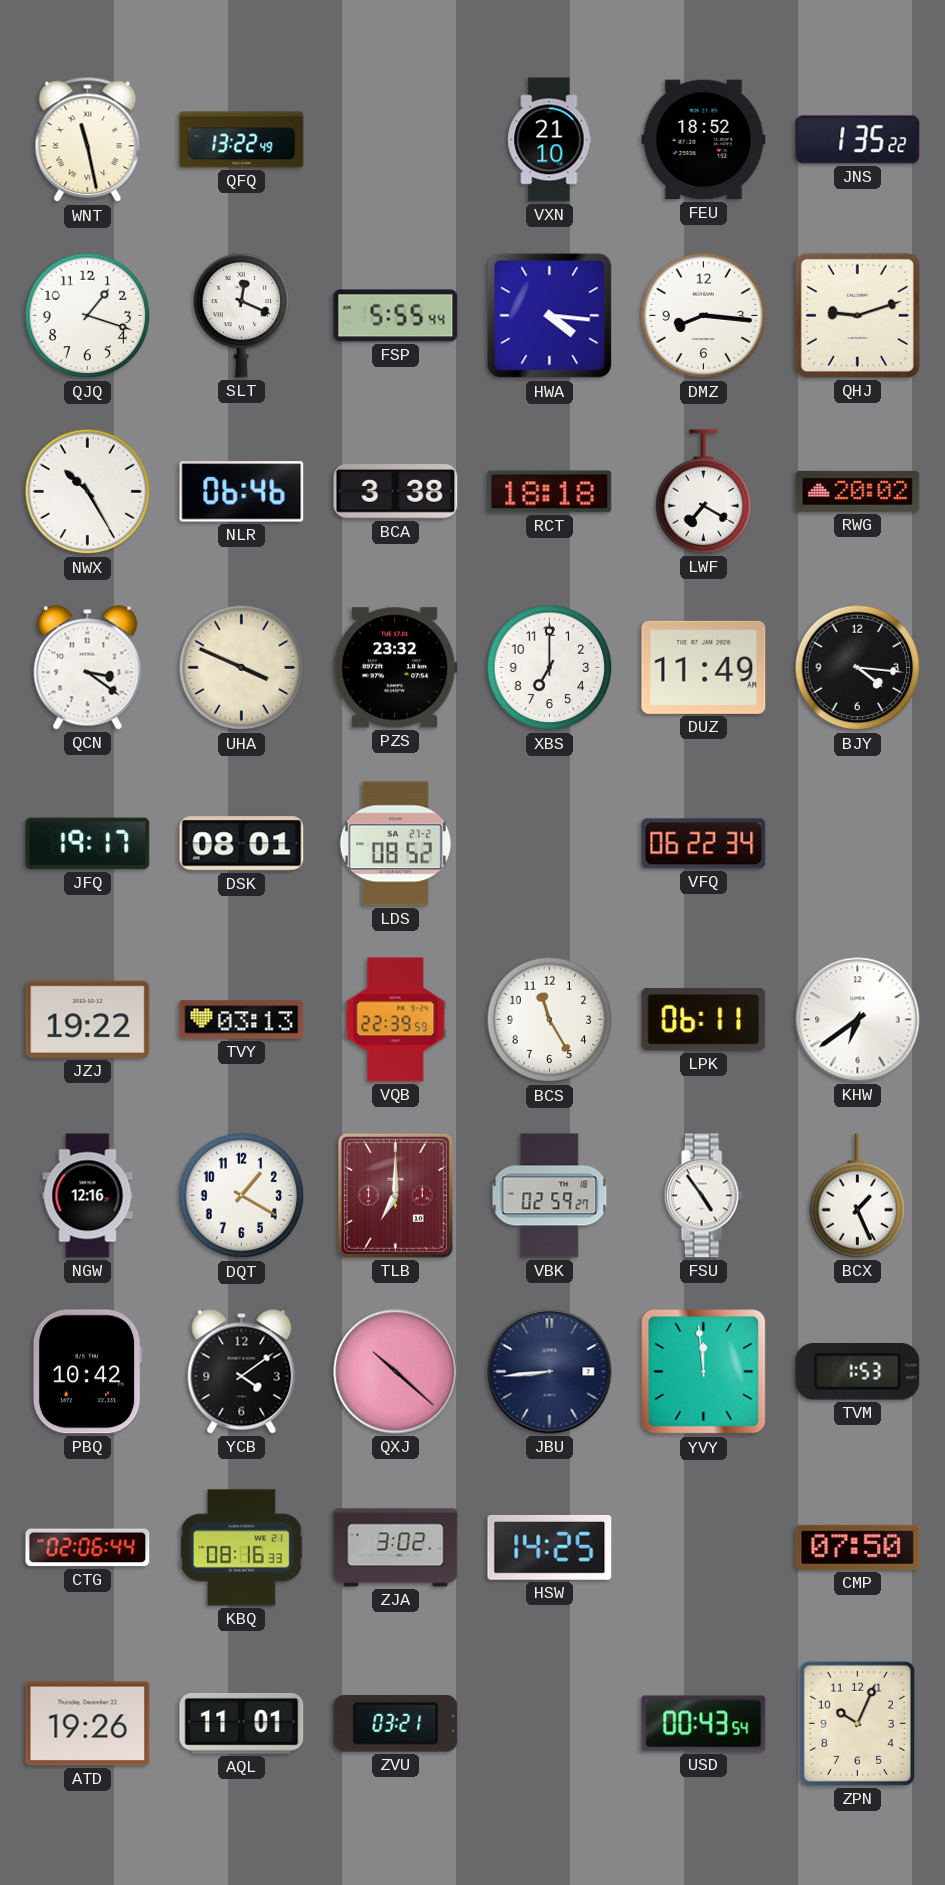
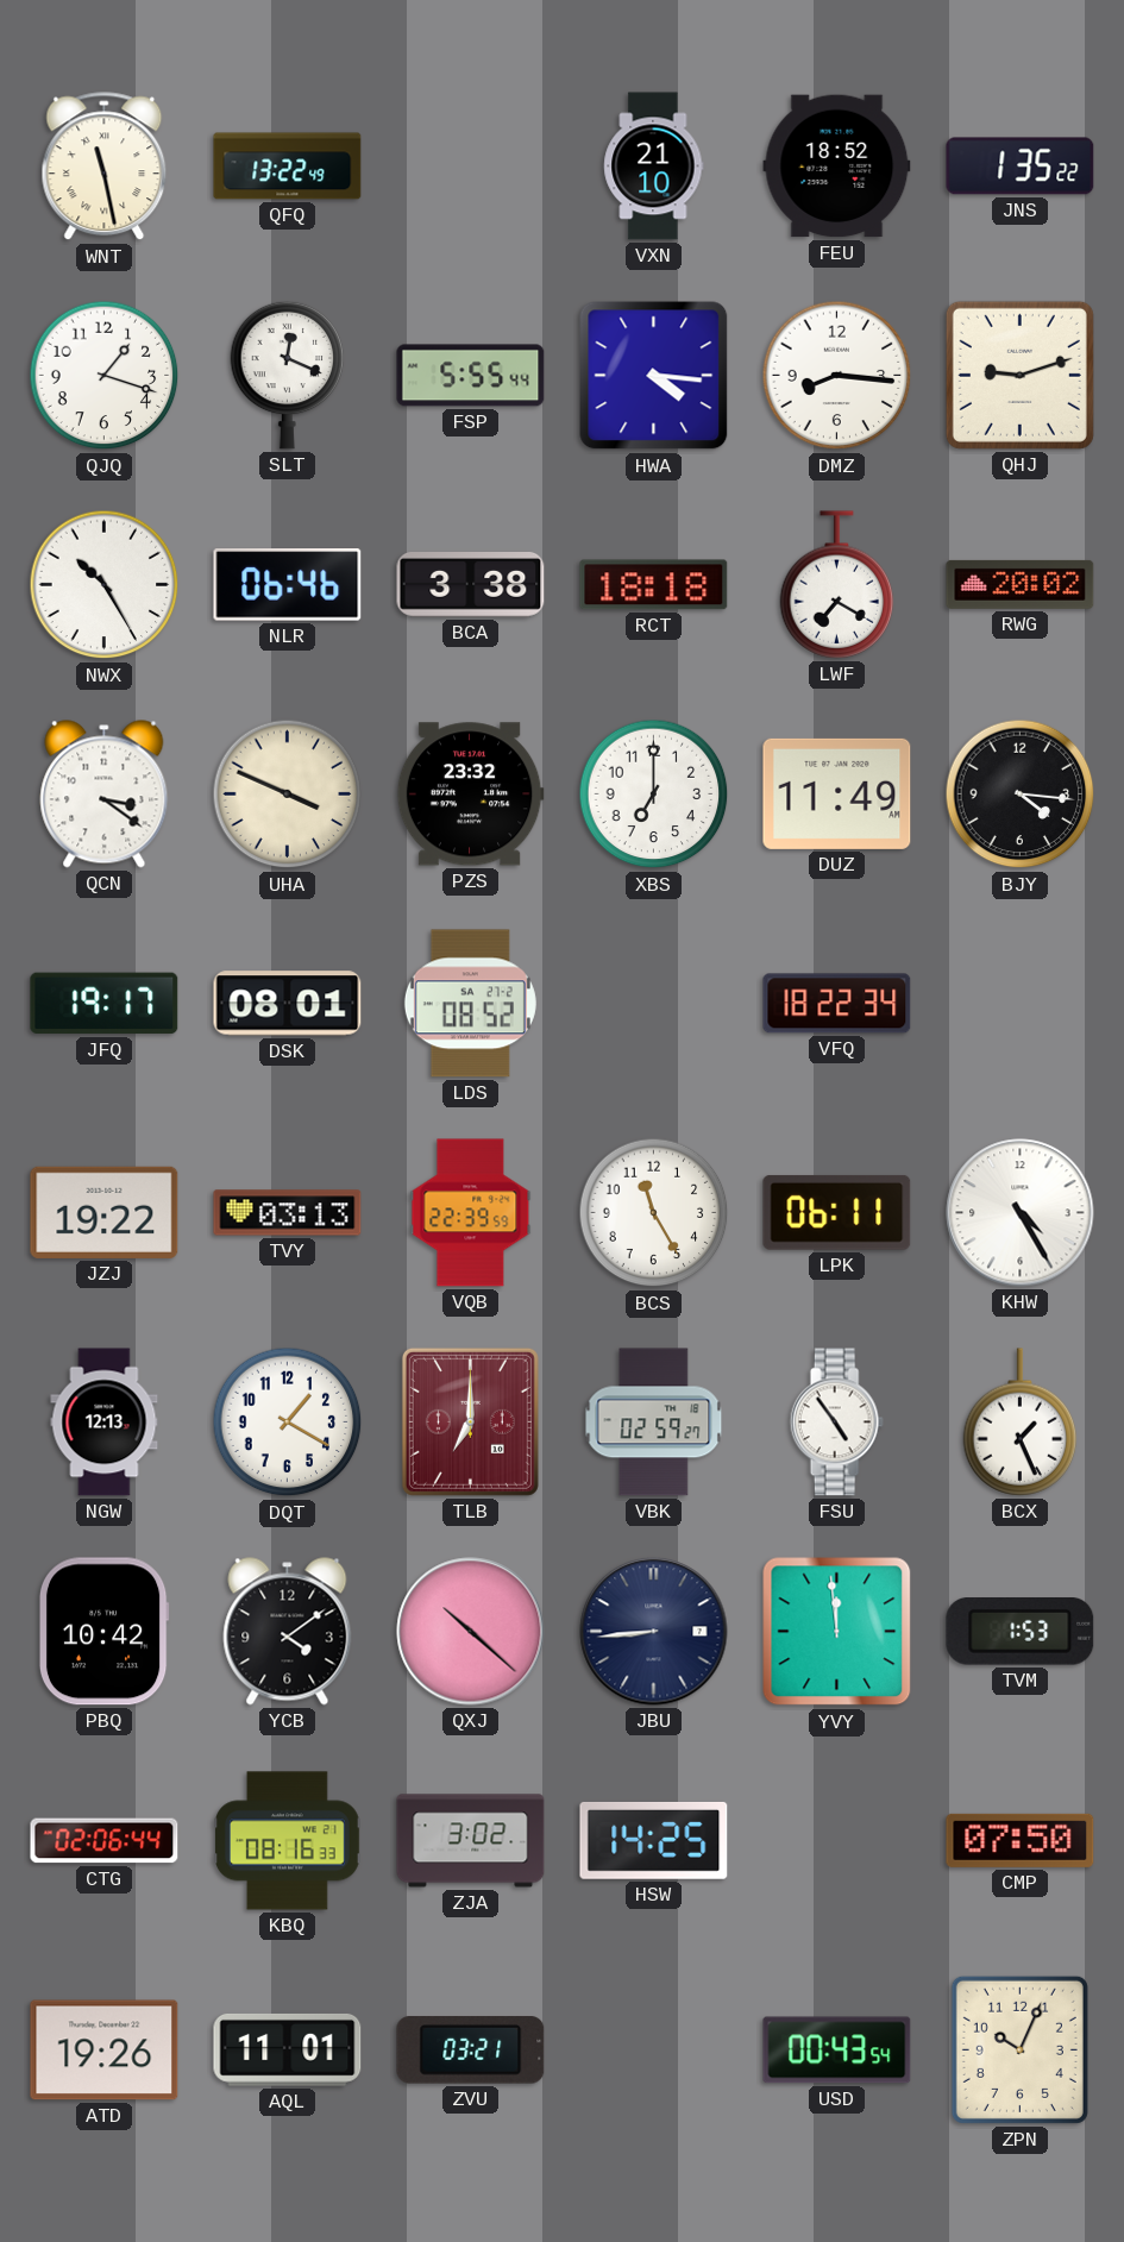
VFQ: 06:22 -> 18:22 (837, 1004)
KHW: 6:39 -> 4:25 (1021, 1213)
NGW: 12:16 -> 12:13 (105, 1423)
